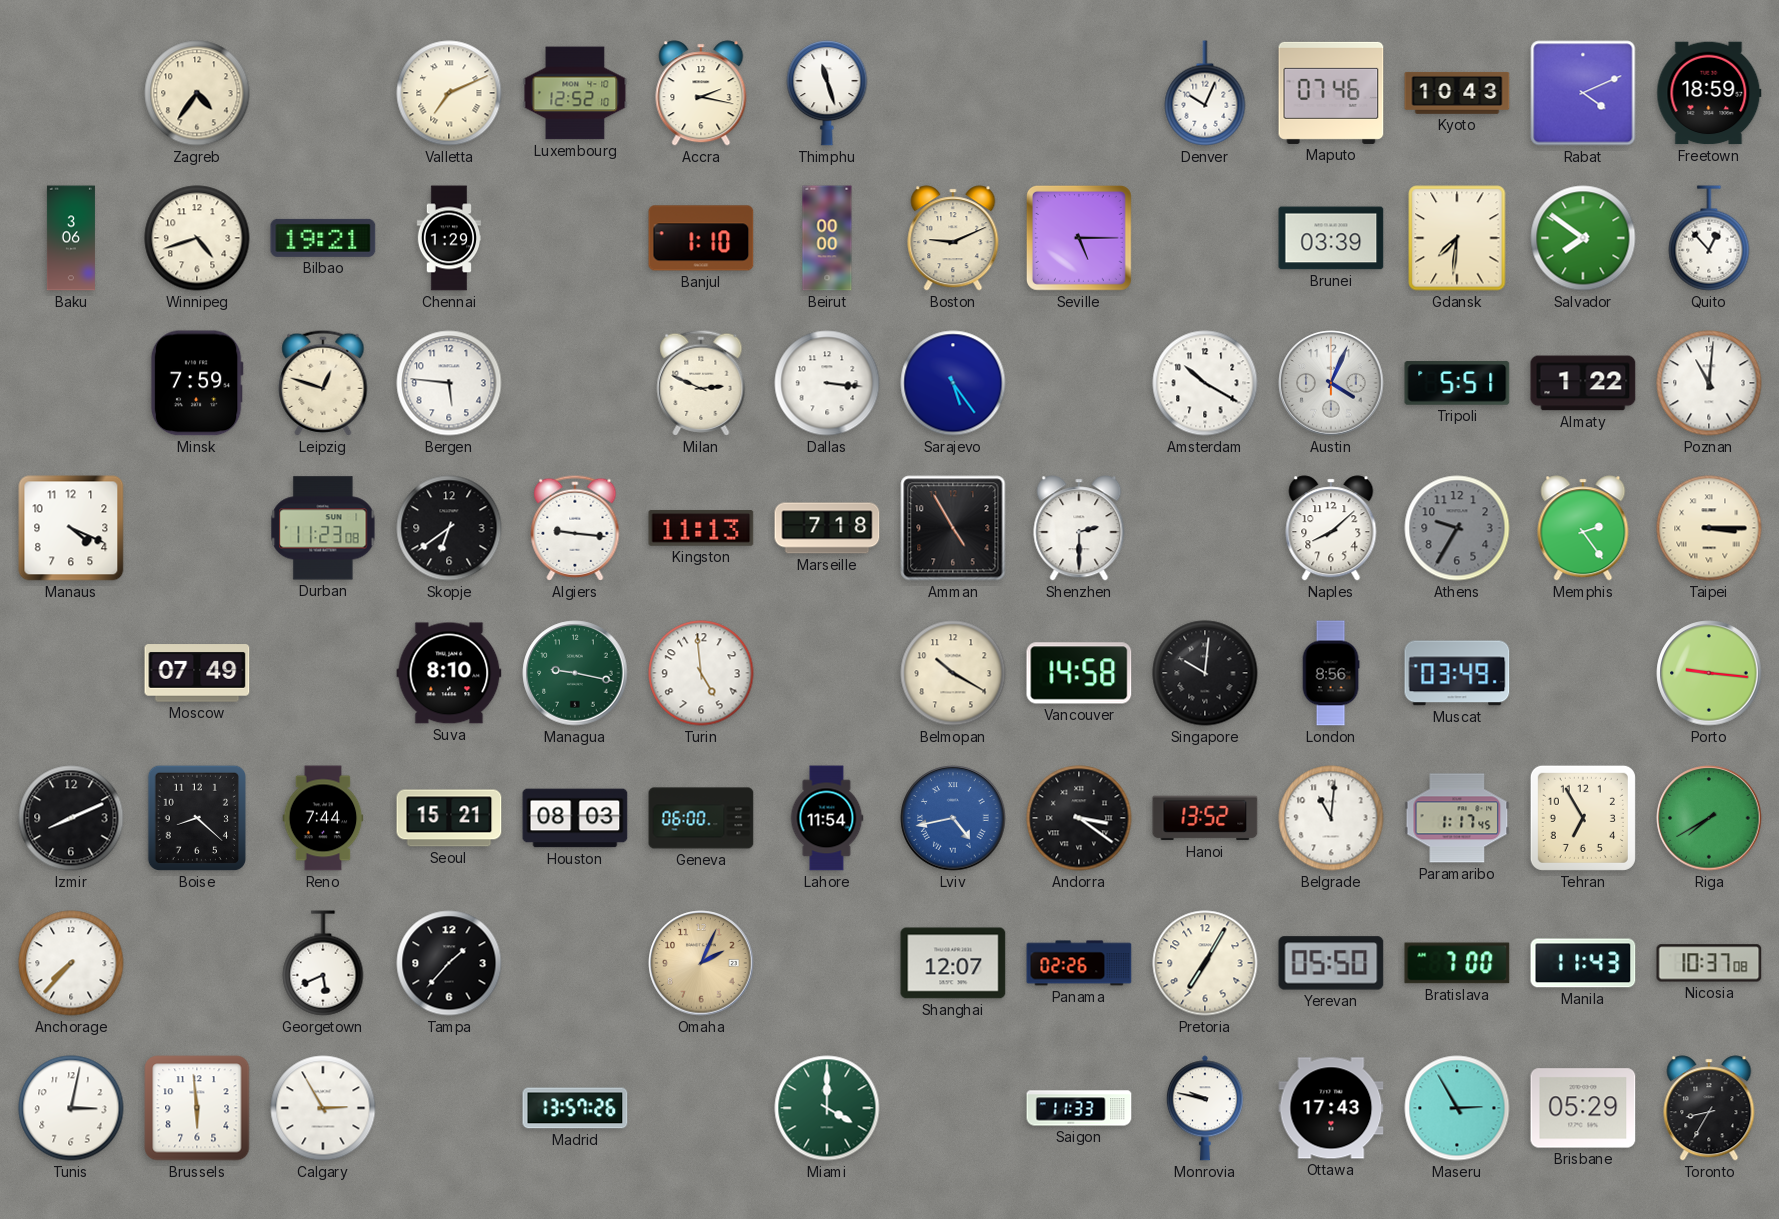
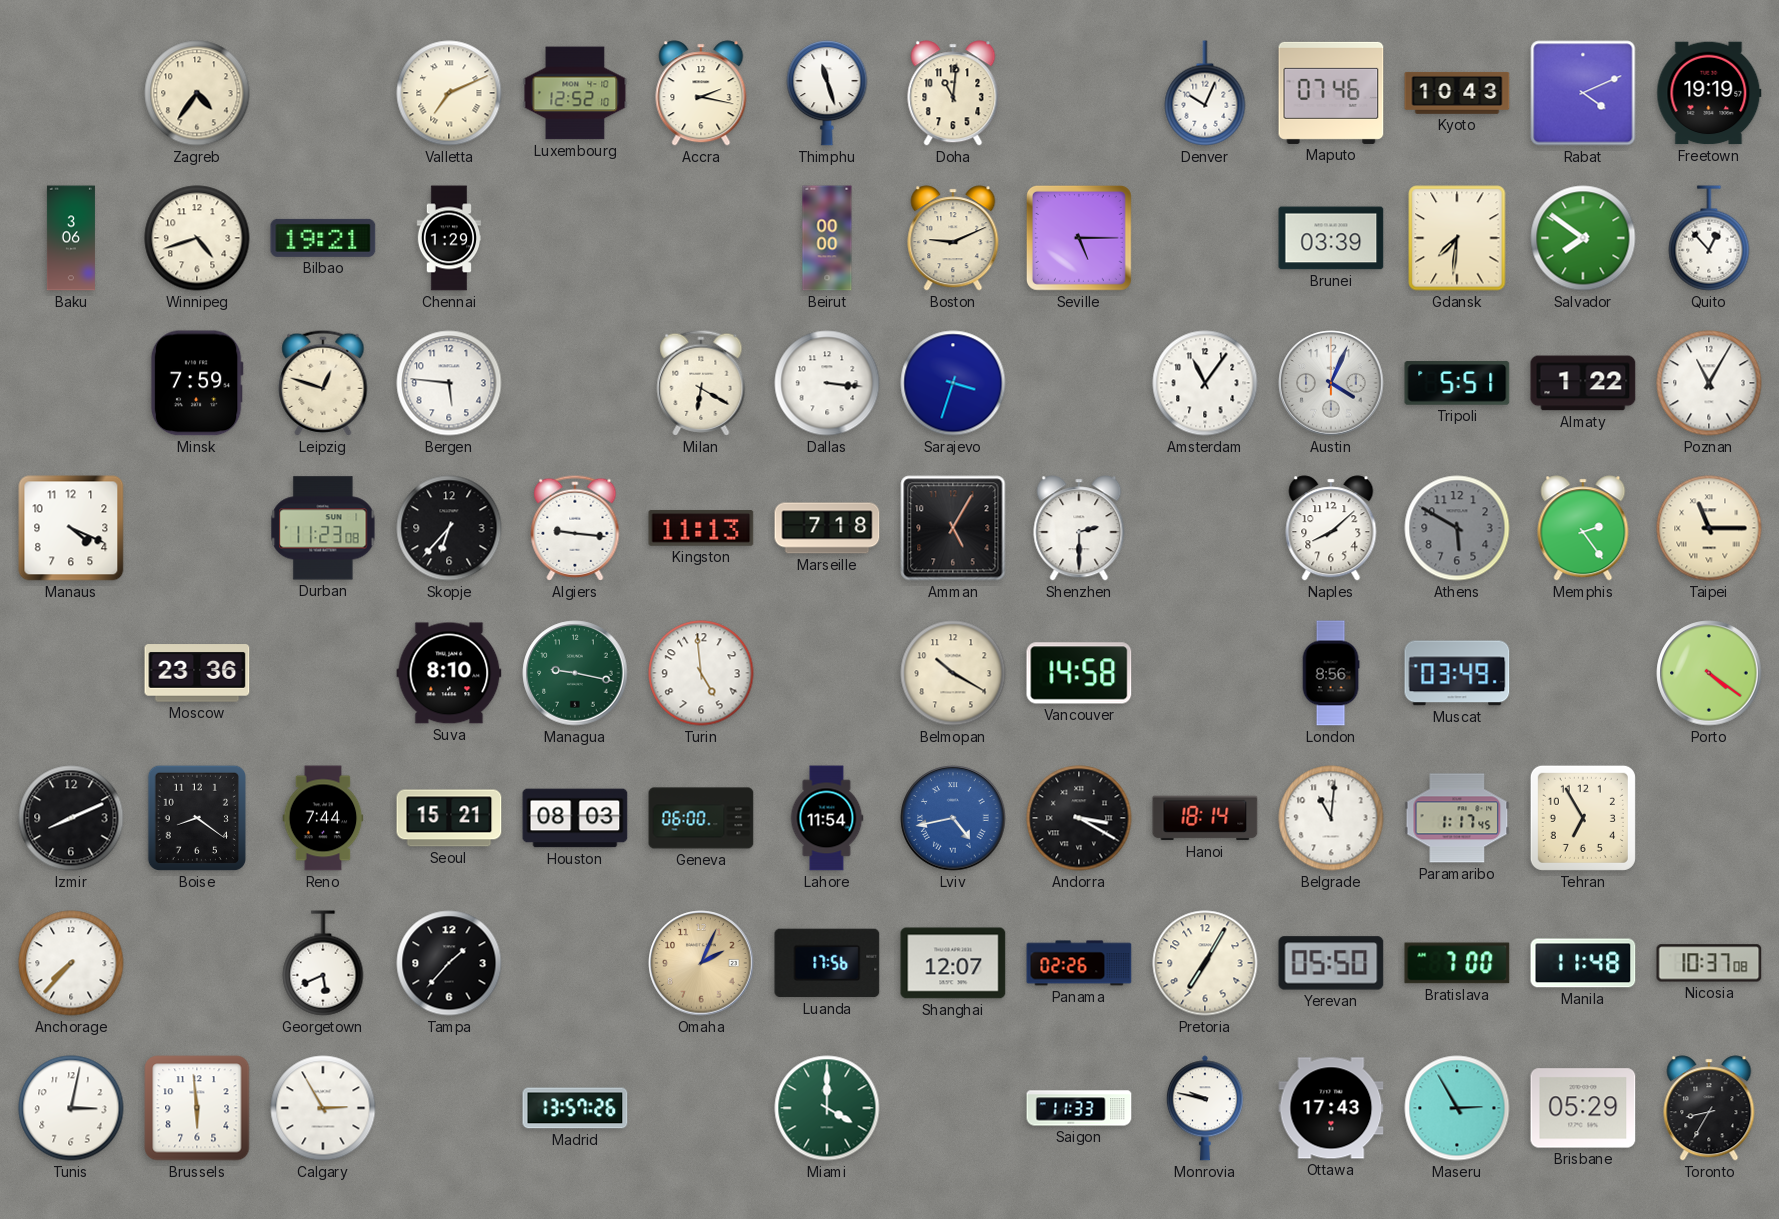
Doha: none -> 11:01 (953, 93)
Freetown: 18:59 -> 19:19 (1709, 93)
Banjul: 1:10 -> none (701, 238)
Milan: 2:49 -> 6:20 (701, 383)
Sarajevo: 5:24 -> 3:33 (953, 383)
Amsterdam: 10:20 -> 11:06 (1205, 383)
Poznan: 11:01 -> 11:05 (1709, 383)
Skopje: 6:39 -> 6:37 (449, 528)
Amman: 4:55 -> 5:05 (953, 528)
Athens: 9:35 -> 5:50 (1457, 528)
Taipei: 3:15 -> 11:15 (1709, 528)
Moscow: 07:49 -> 23:36 (197, 673)
Singapore: 10:01 -> none (1205, 673)
Porto: 9:16 -> 4:21 (1709, 673)
Boise: 8:22 -> 8:21 (197, 818)
Andorra: 3:21 -> 3:20 (1079, 818)
Hanoi: 13:52 -> 18:14 (1205, 818)
Riga: 7:40 -> none (1709, 818)
Luanda: none -> 17:56 (827, 963)
Manila: 11:43 -> 11:48 (1583, 963)
